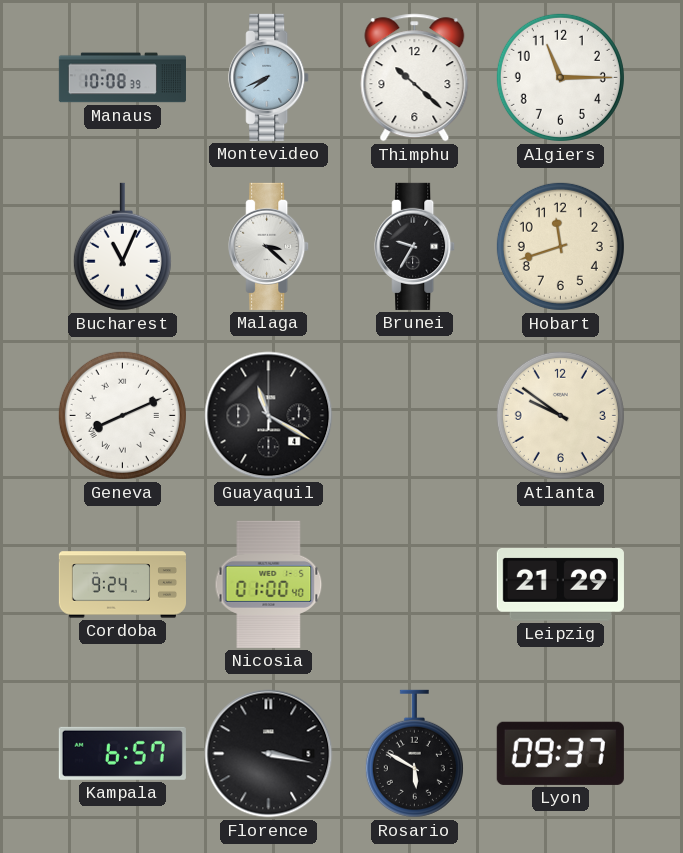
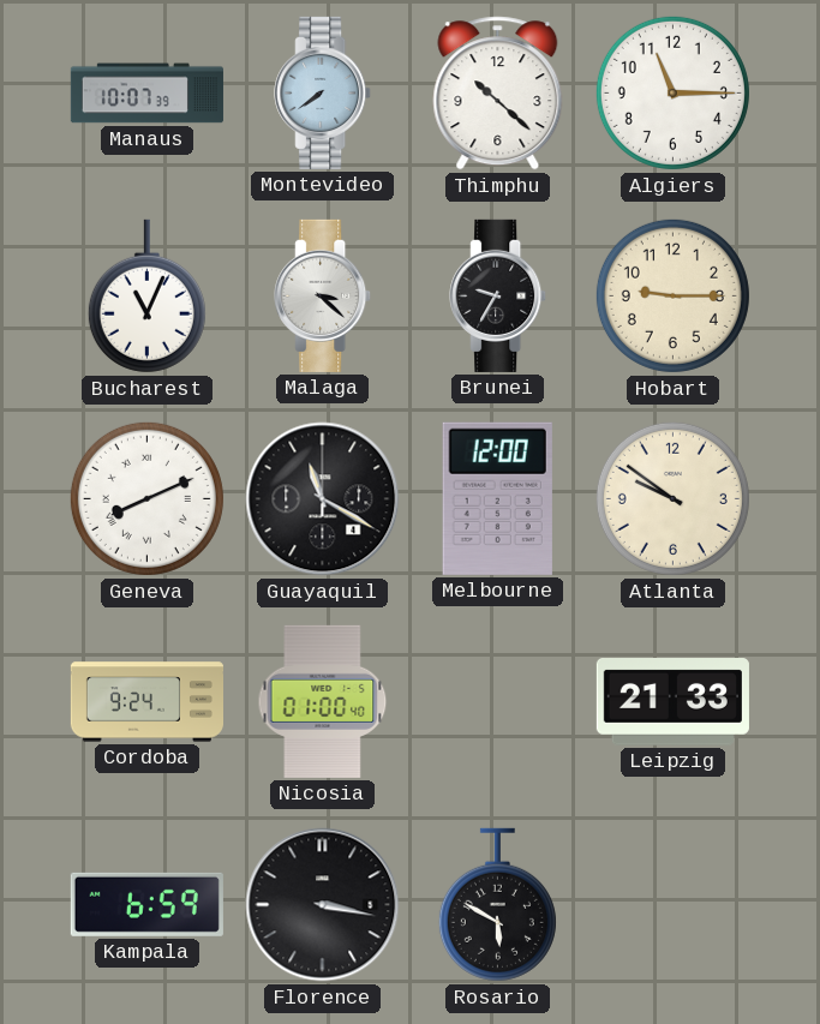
Manaus: 10:08 -> 10:07 (146, 94)
Montevideo: 7:41 -> 7:39 (323, 92)
Hobart: 11:42 -> 9:15 (672, 295)
Melbourne: none -> 12:00 (497, 498)
Leipzig: 21:29 -> 21:33 (672, 702)
Kampala: 6:57 -> 6:59 (146, 904)
Lyon: 09:37 -> none (560, 753)
